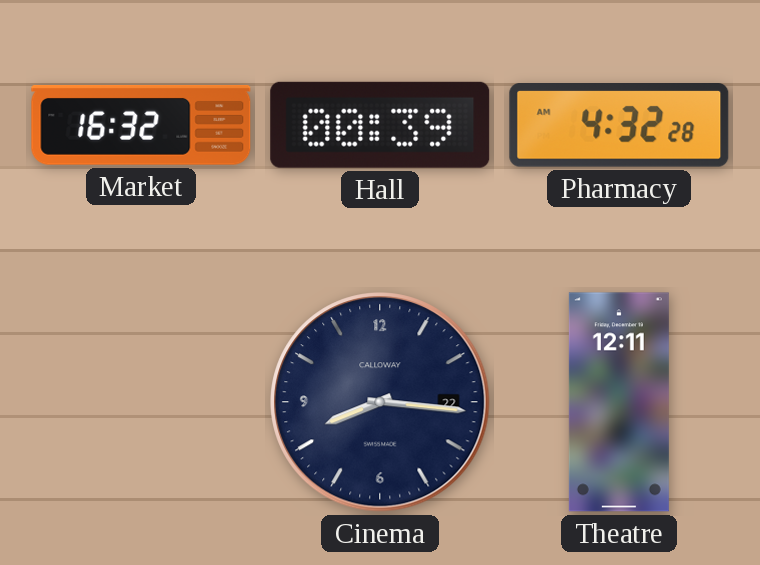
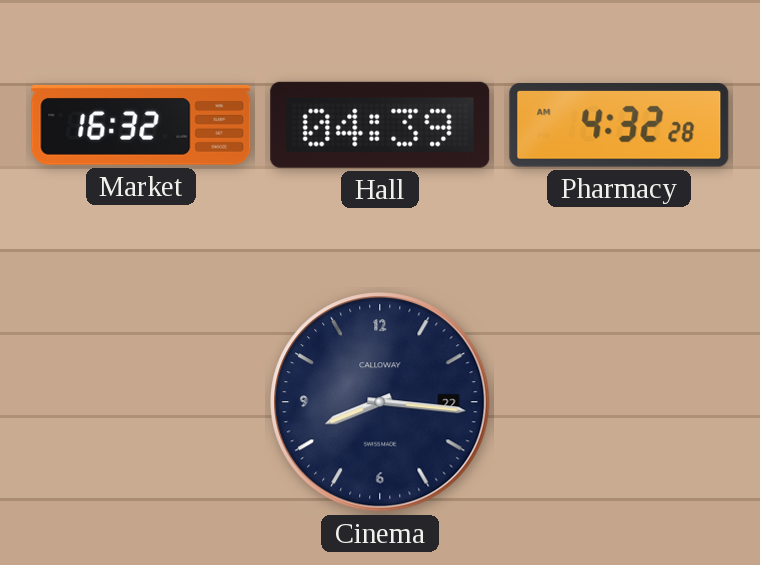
Hall: 00:39 -> 04:39 (380, 125)
Theatre: 12:11 -> none (619, 402)
